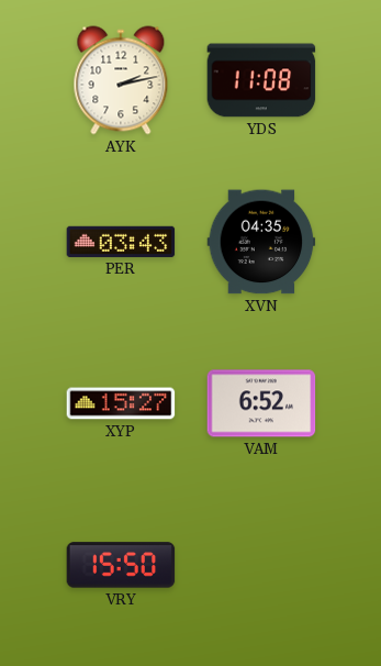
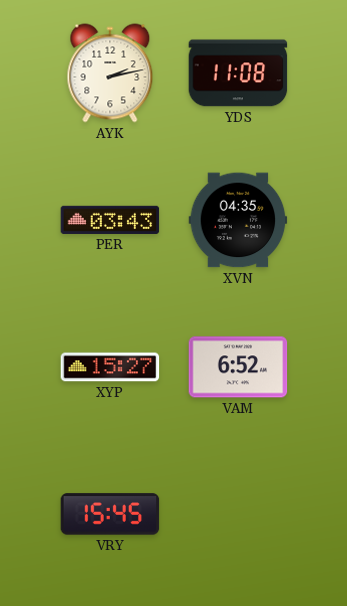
VRY: 15:50 -> 15:45 (110, 514)
